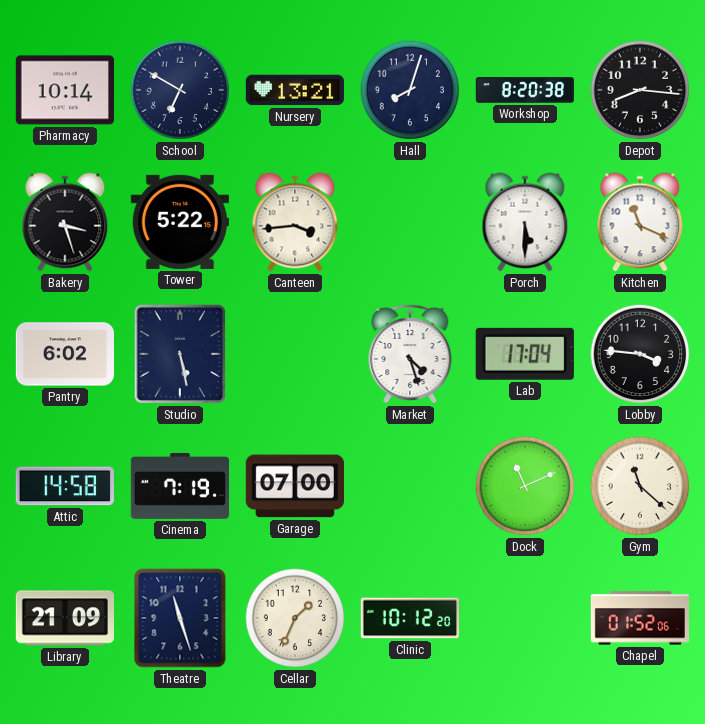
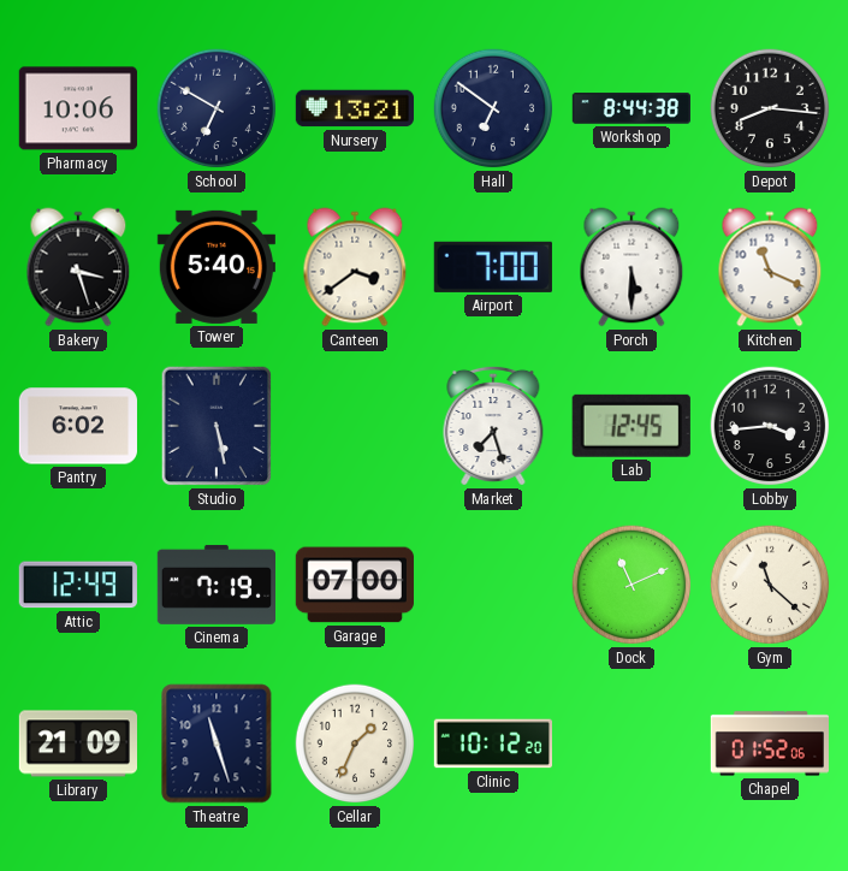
Pharmacy: 10:14 -> 10:06 (78, 108)
Hall: 8:03 -> 6:51 (493, 108)
Workshop: 8:20 -> 8:44 (630, 108)
Tower: 5:22 -> 5:40 (217, 267)
Canteen: 3:44 -> 3:39 (355, 267)
Airport: none -> 7:00 (493, 267)
Market: 4:27 -> 7:27 (493, 426)
Lab: 17:04 -> 12:45 (631, 426)
Lobby: 3:46 -> 3:44 (770, 426)
Attic: 14:58 -> 12:49 (78, 585)
